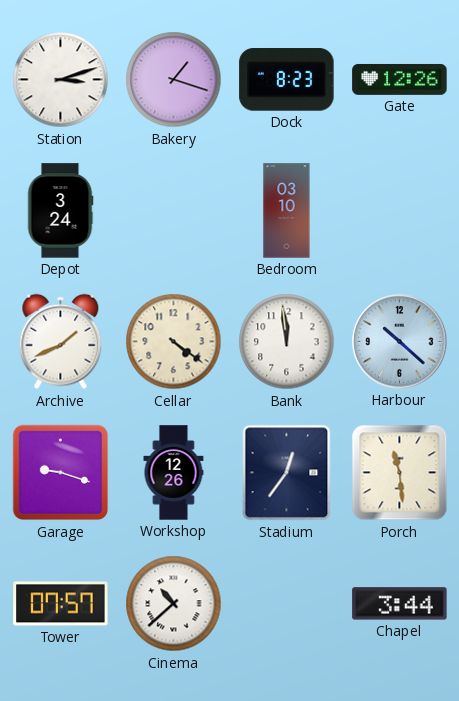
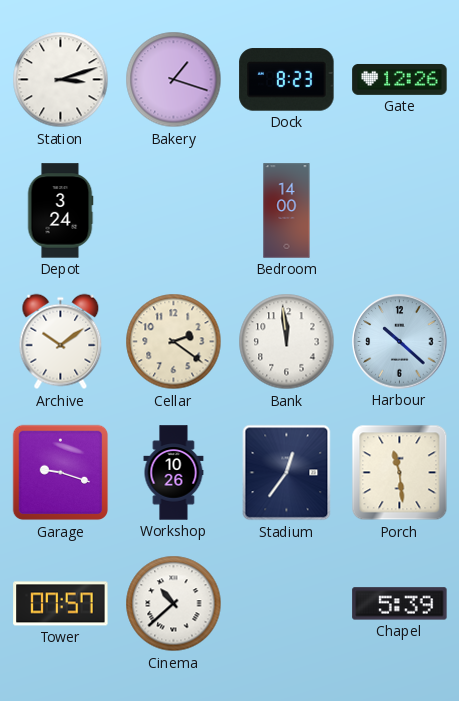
Bedroom: 03:10 -> 14:00 (287, 211)
Archive: 1:41 -> 10:09 (61, 342)
Cellar: 4:21 -> 2:21 (174, 342)
Workshop: 12:26 -> 10:26 (174, 473)
Chapel: 3:44 -> 5:39 (400, 604)
